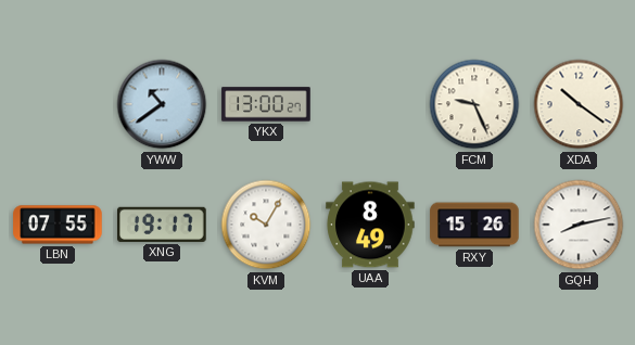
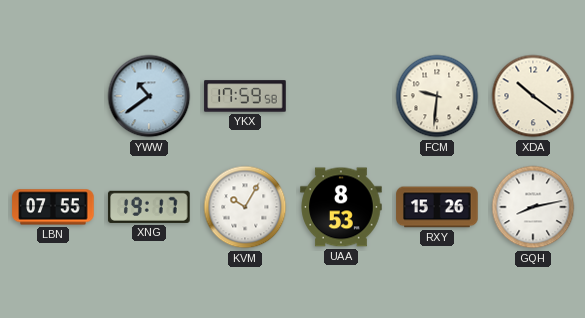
YKX: 13:00 -> 17:59 (245, 96)
FCM: 9:26 -> 9:31 (437, 96)
UAA: 8:49 -> 8:53 (341, 207)
